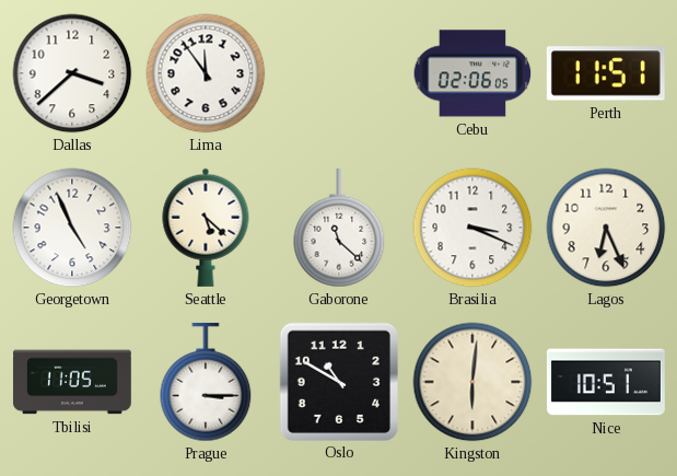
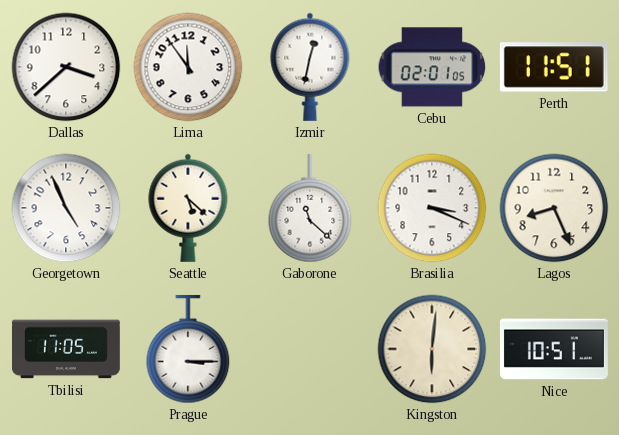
Izmir: none -> 12:32 (310, 67)
Cebu: 02:06 -> 02:01 (432, 67)
Lagos: 6:26 -> 8:26 (554, 208)
Oslo: 10:50 -> none (338, 381)
